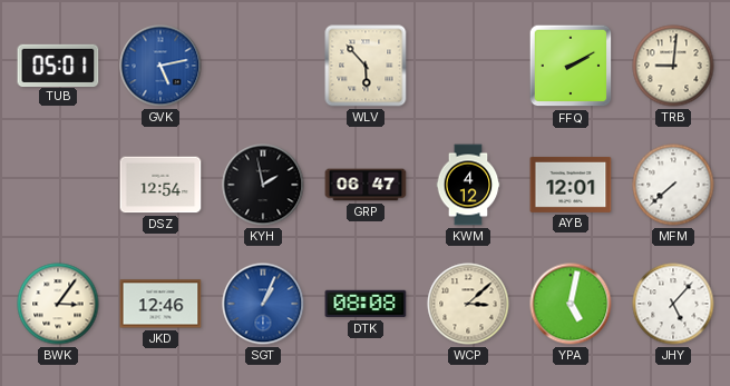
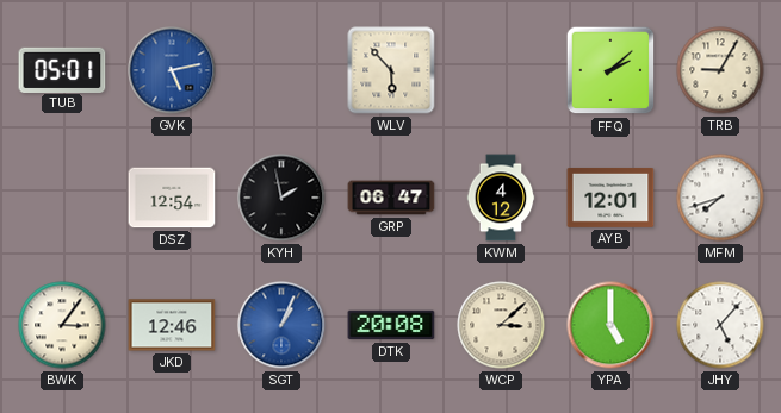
FFQ: 2:10 -> 2:08 (610, 70)
TRB: 9:01 -> 9:05 (720, 70)
MFM: 7:38 -> 7:42 (720, 198)
DTK: 08:08 -> 20:08 (391, 325)
YPA: 5:02 -> 5:00 (610, 325)
